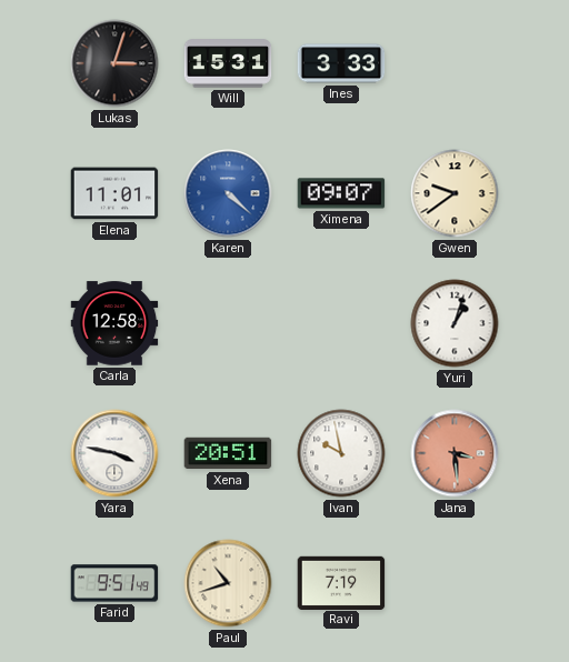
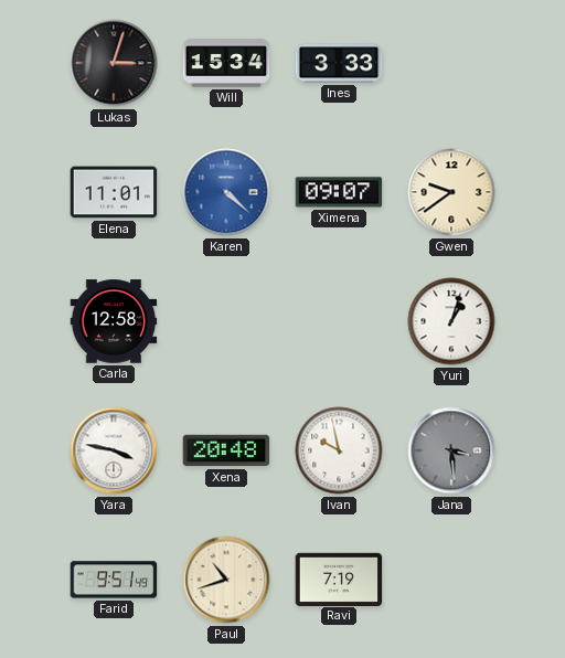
Will: 15:31 -> 15:34 (226, 63)
Xena: 20:51 -> 20:48 (226, 450)
Jana dial: salmon -> grey (451, 450)
